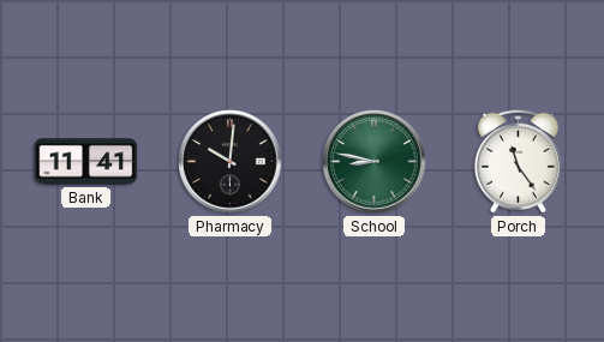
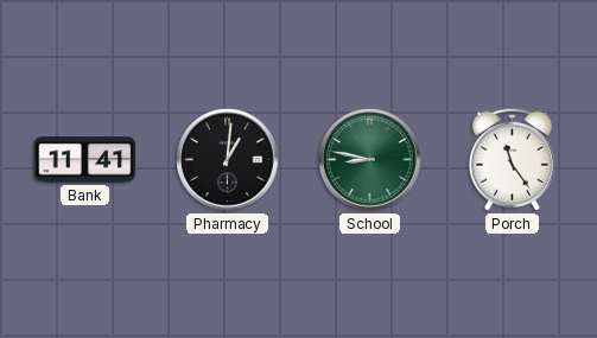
Pharmacy: 10:01 -> 1:01 (228, 160)
